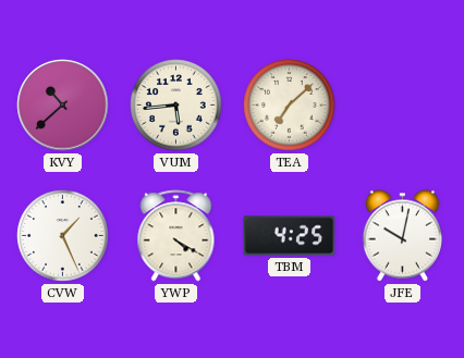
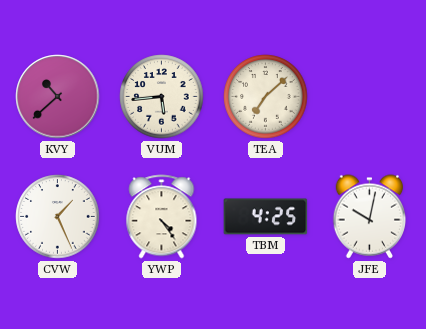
YWP: 4:20 -> 4:24 (162, 217)
